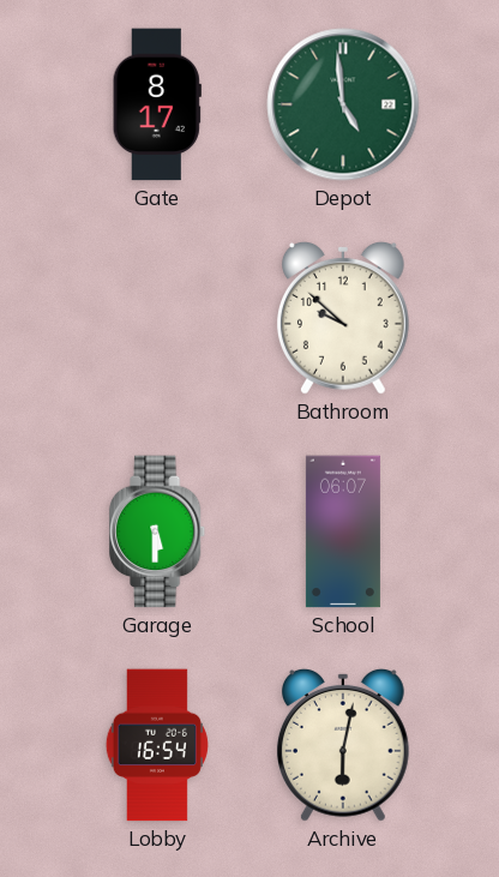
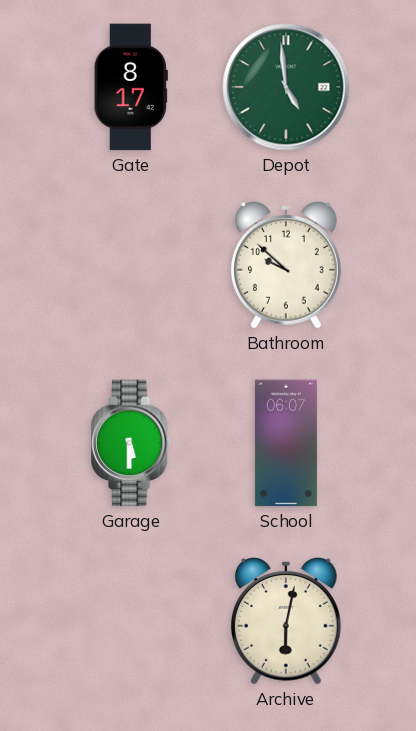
Lobby: 16:54 -> none (157, 745)
